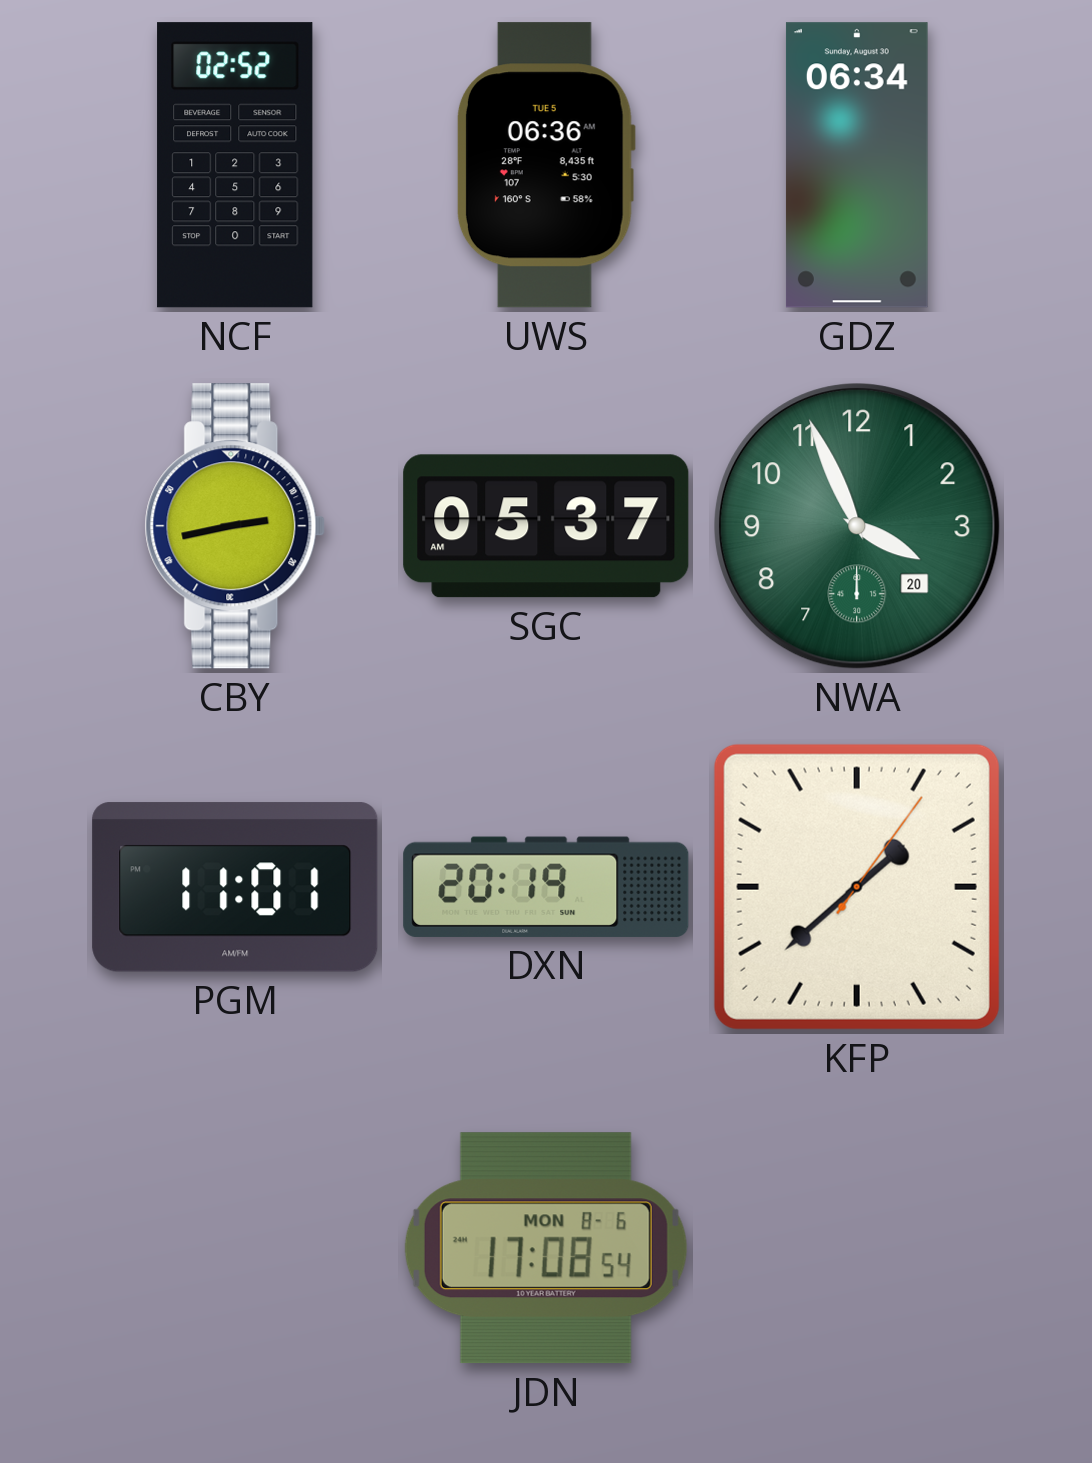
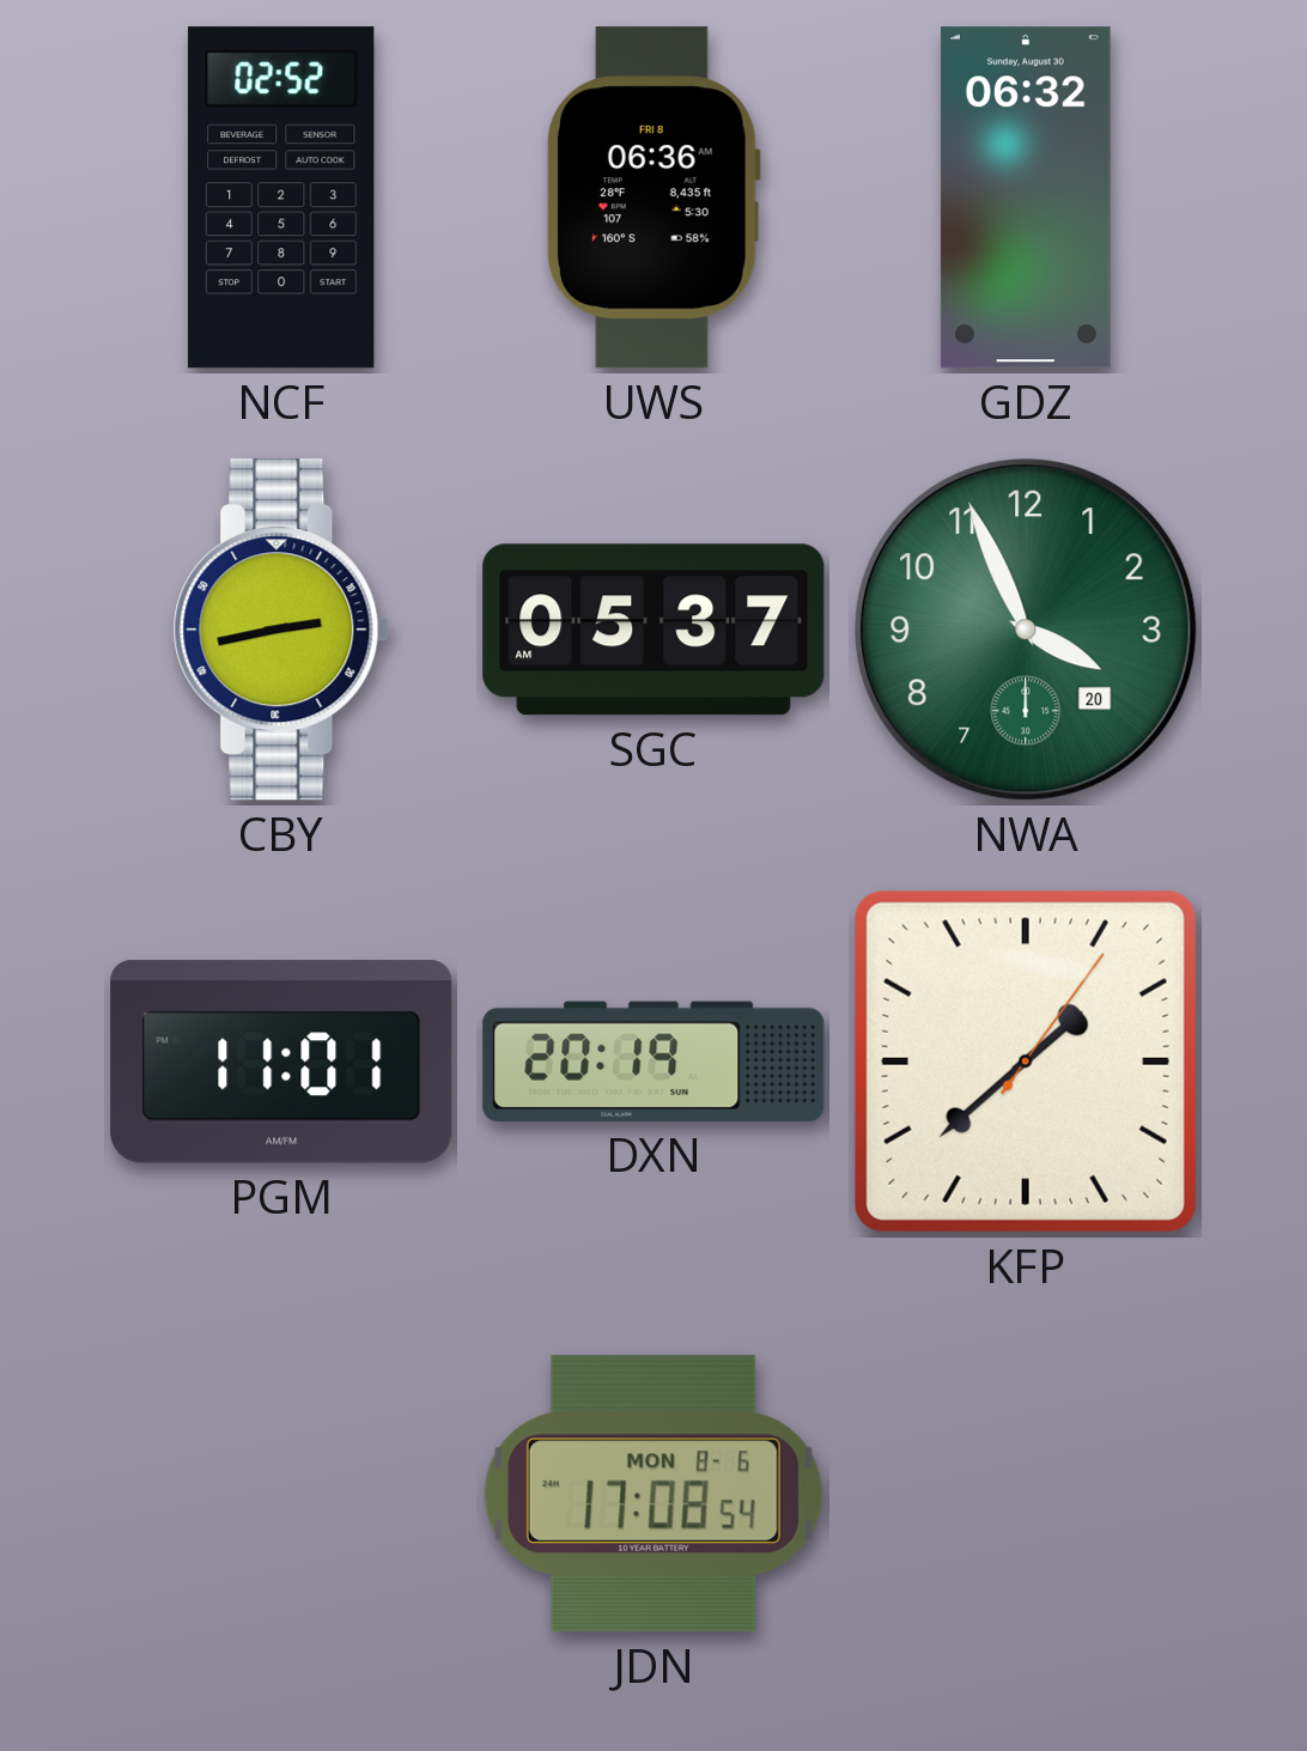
UWS date: TUE 5 -> FRI 8 (652, 197)
GDZ: 06:34 -> 06:32 (1026, 197)
